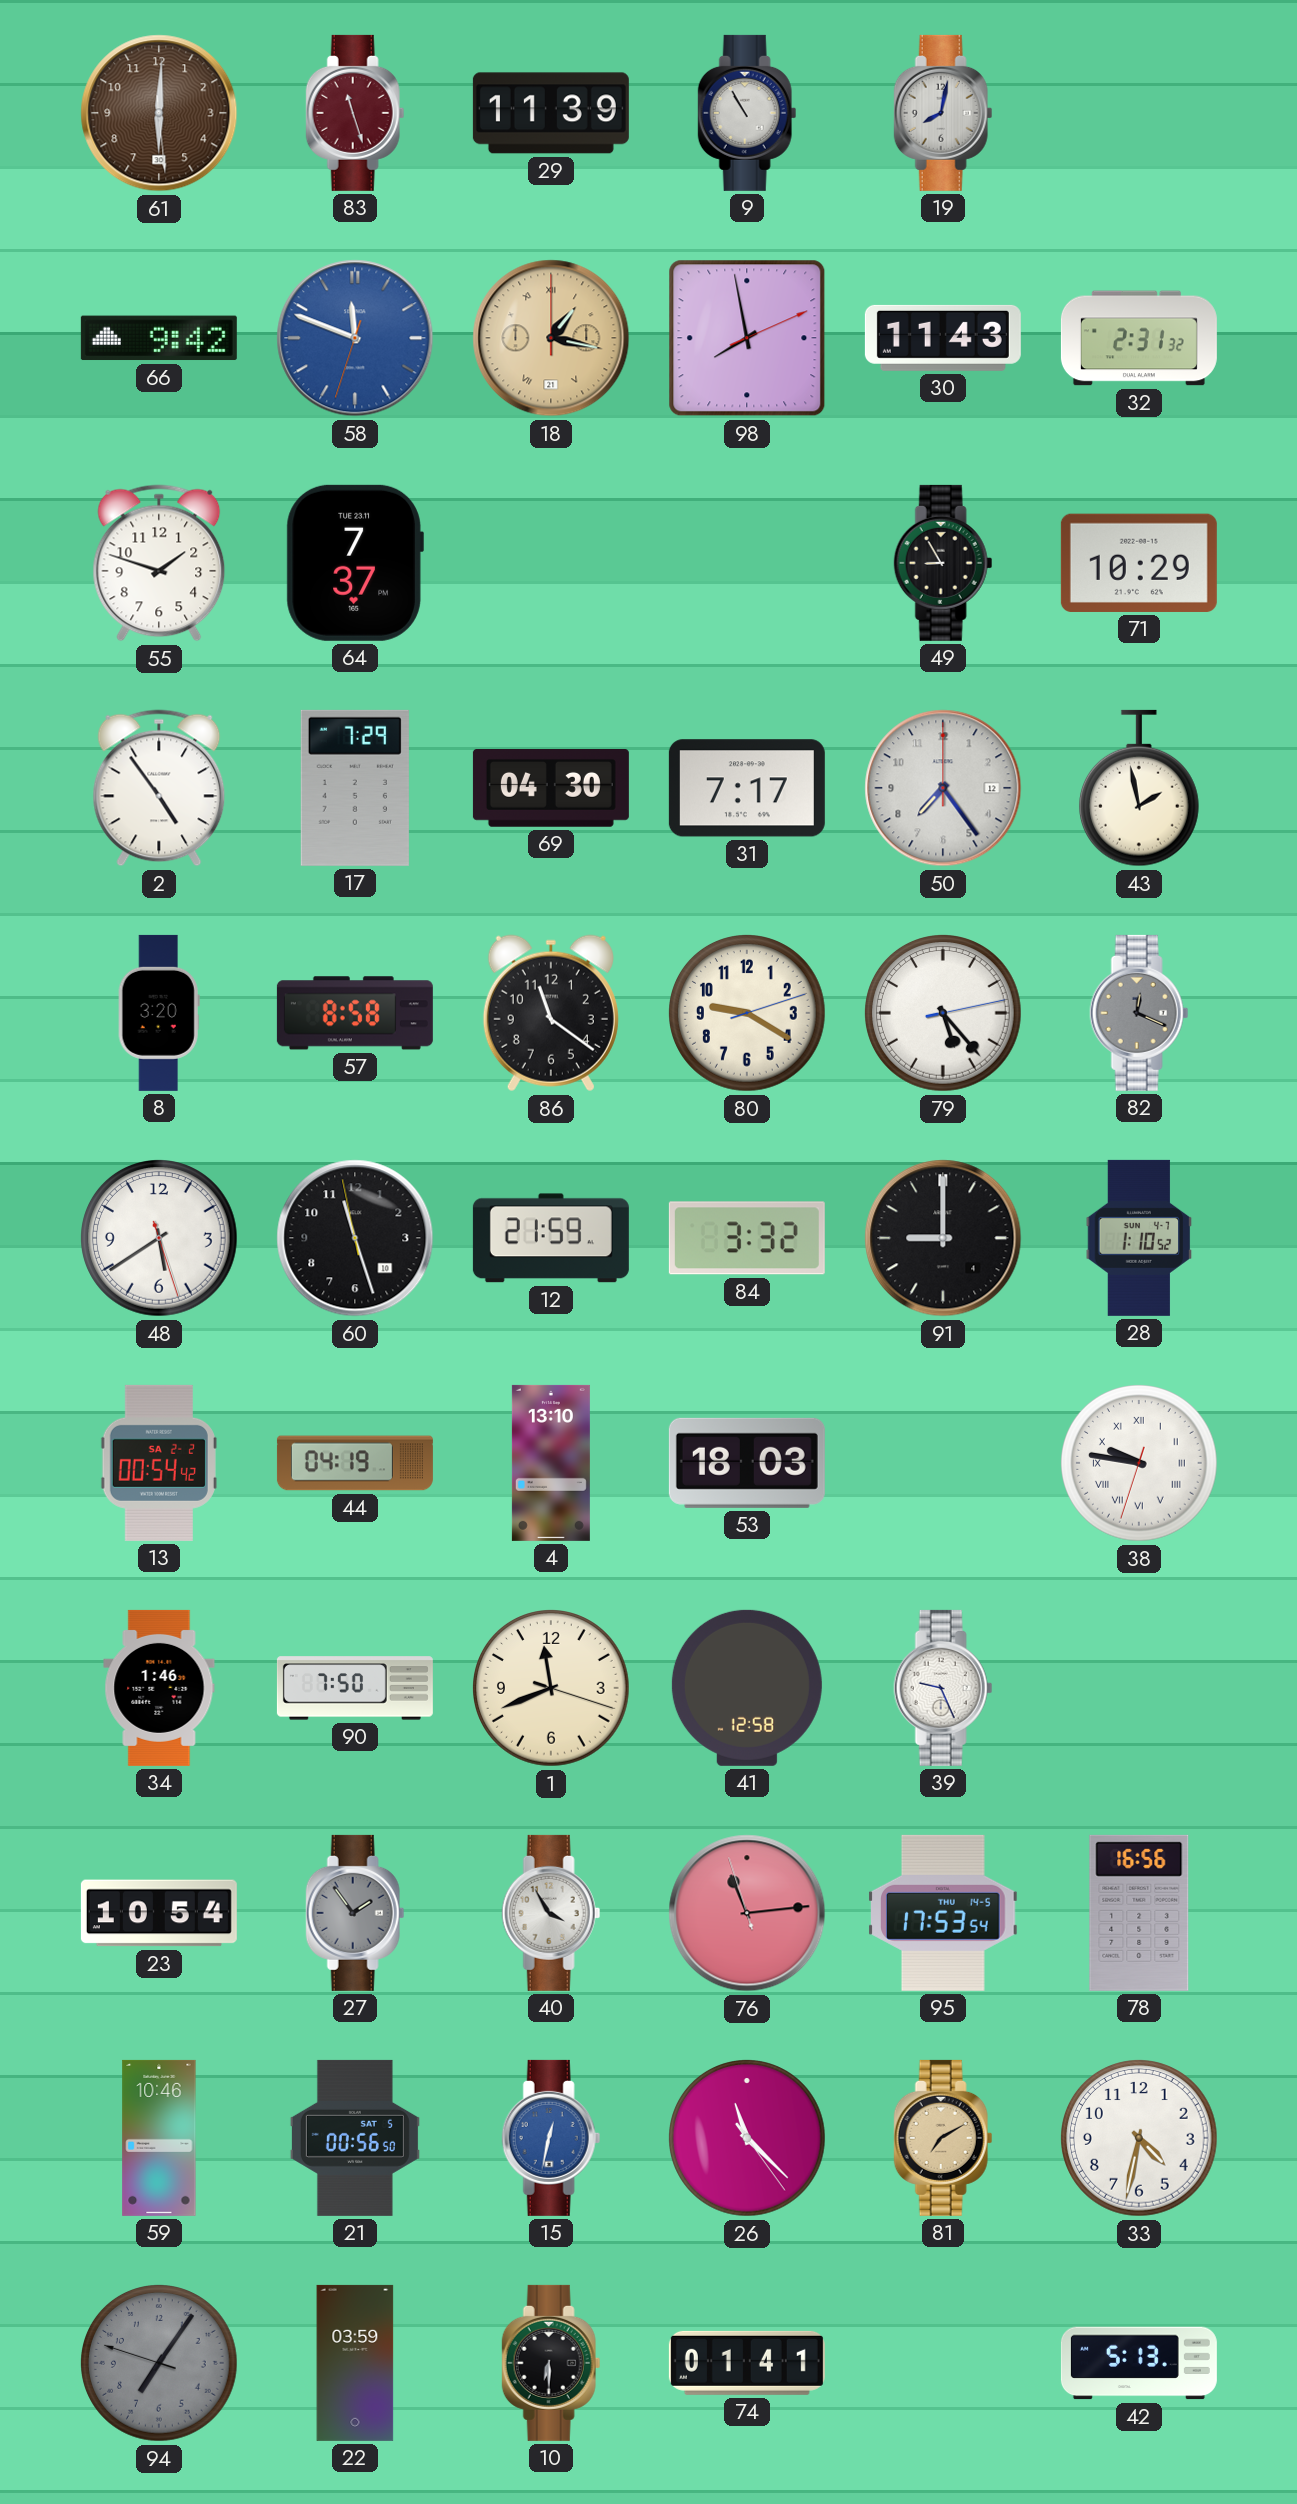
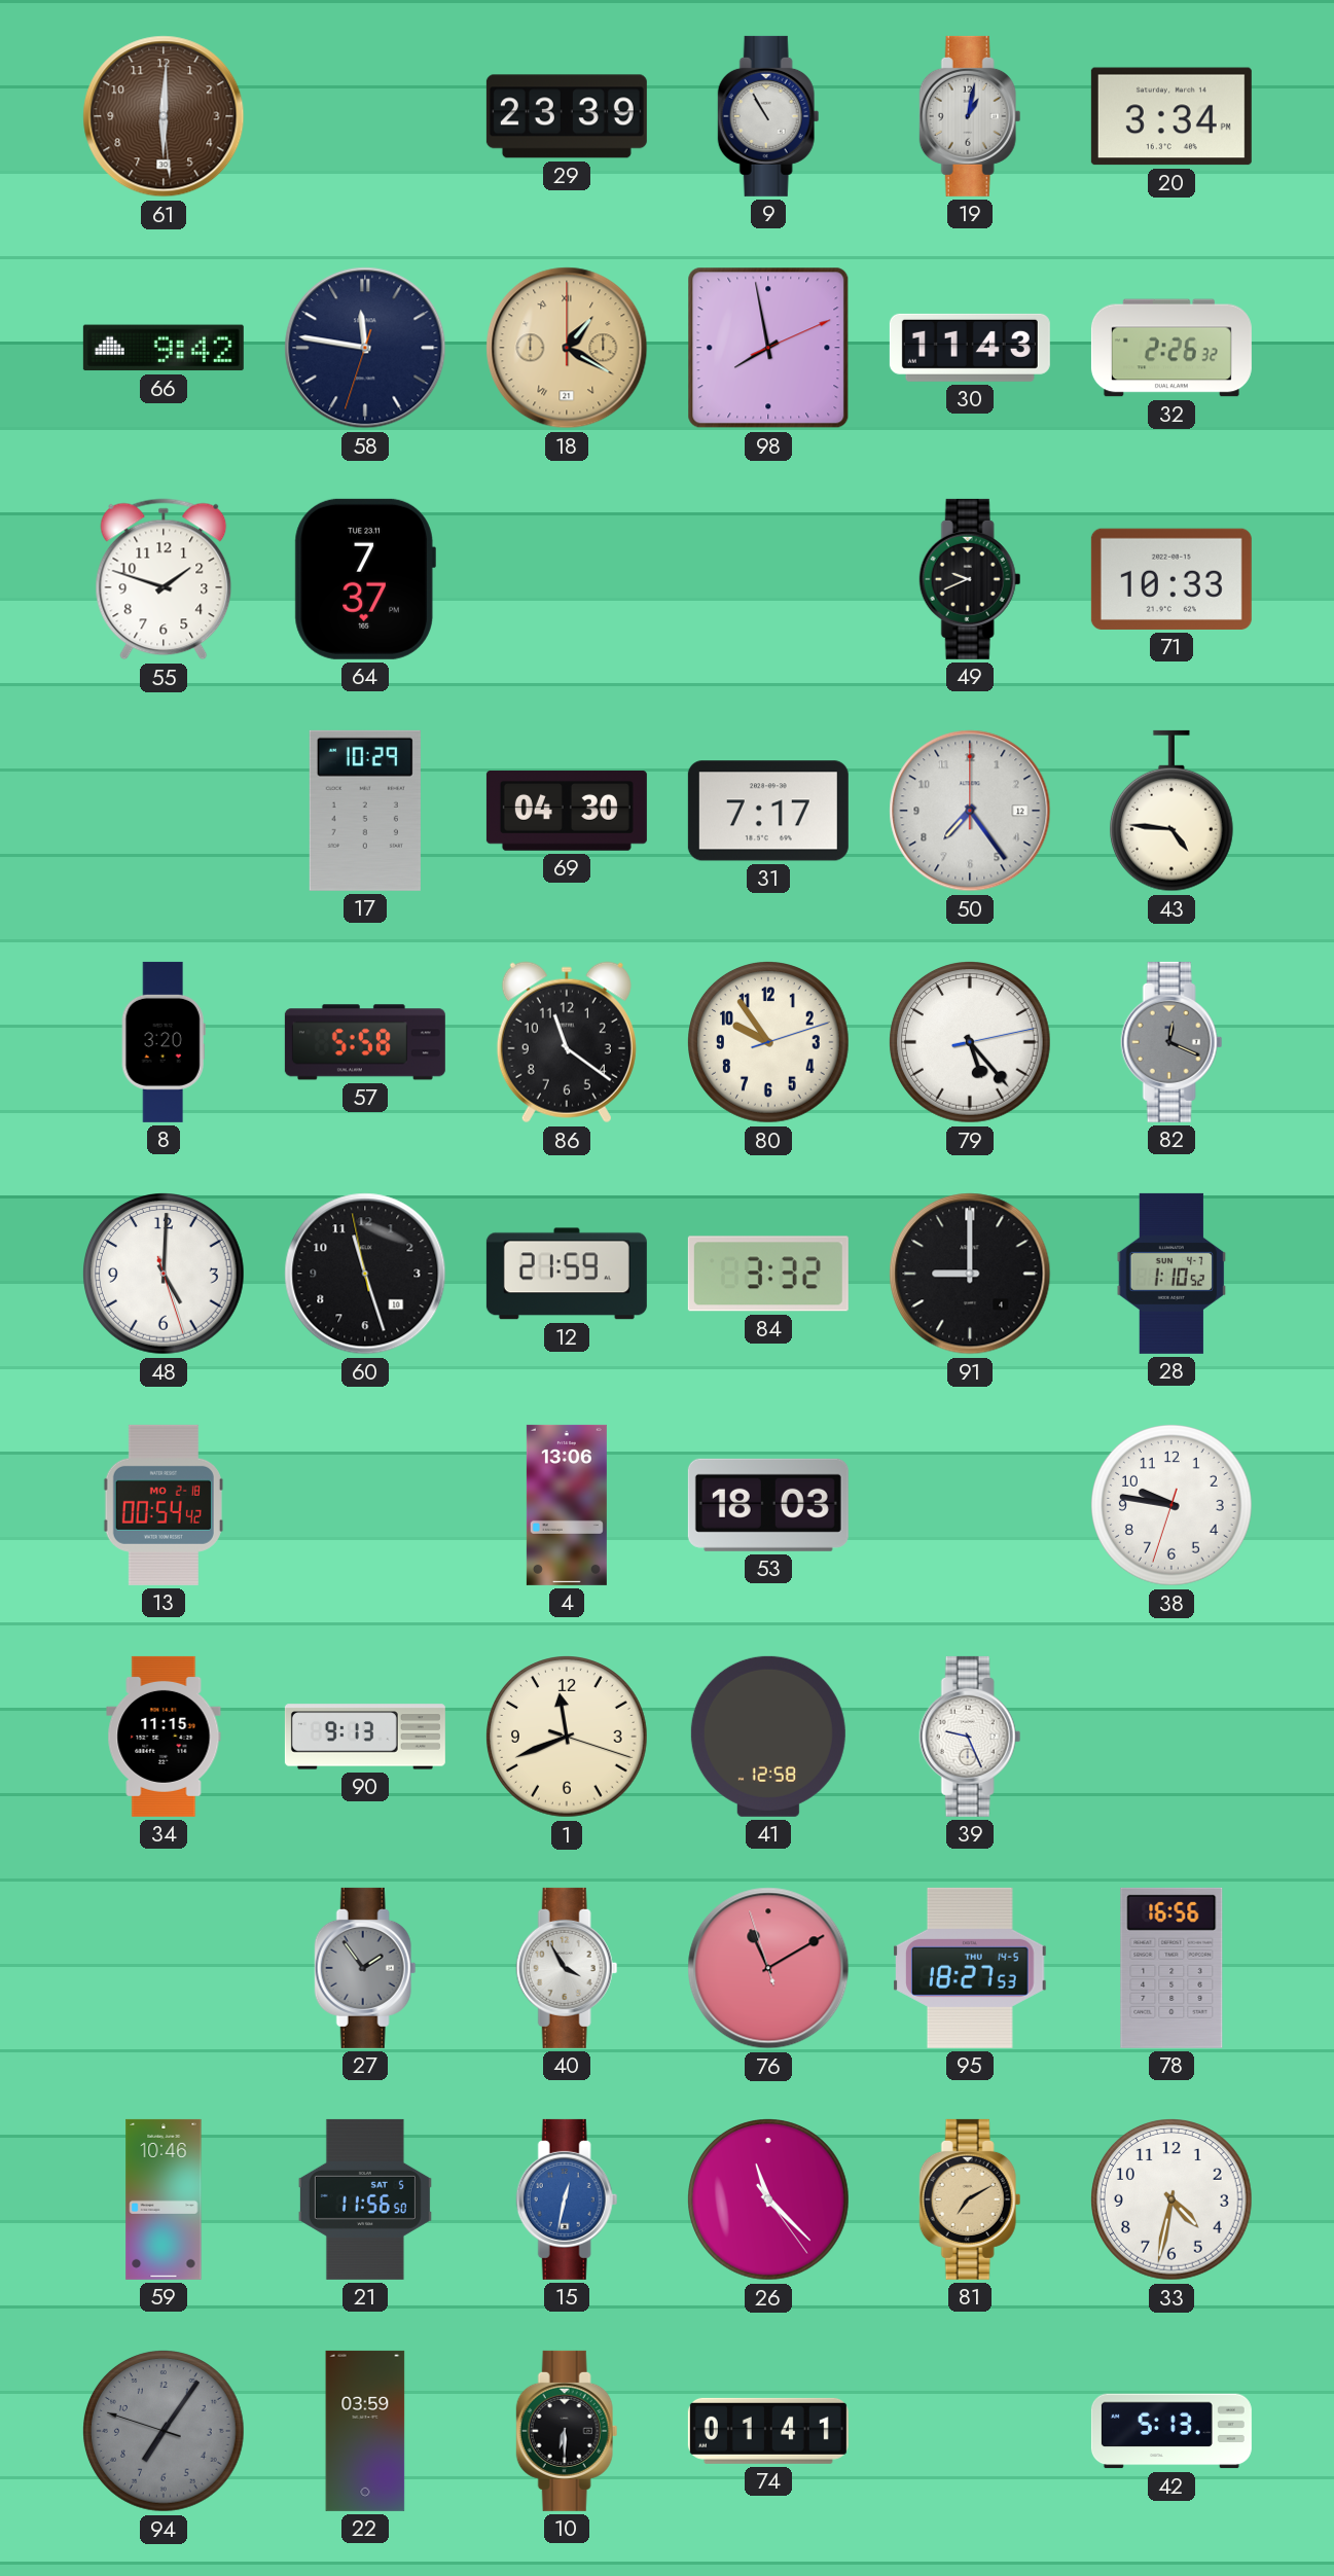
83: 11:27 -> none (355, 113)
29: 11:39 -> 23:39 (567, 116)
19: 8:02 -> 1:02 (970, 116)
20: none -> 3:34 (1171, 116)
58: 11:48 -> 11:46 (365, 348)
58 dial: blue -> navy (365, 348)
18: 1:17 -> 1:20 (567, 348)
32: 2:31 -> 2:26 (1171, 348)
49: 8:55 -> 9:41 (970, 579)
71: 10:29 -> 10:33 (1171, 579)
2: 4:54 -> none (159, 788)
17: 7:29 -> 10:29 (365, 811)
43: 1:58 -> 4:46 (1171, 811)
57: 8:58 -> 5:58 (365, 1042)
80: 9:20 -> 9:54 (769, 1043)
48: 5:39 -> 5:00 (165, 1275)
13 date: SA 2-2 -> MO 2-18 (164, 1505)
44: 04:19 -> none (355, 1463)
4: 13:10 -> 13:06 (567, 1505)
38 numerals: Roman -> Arabic (1173, 1506)
34: 1:46 -> 11:15 (164, 1737)
90: 7:50 -> 9:13 (365, 1737)
23: 10:54 -> none (159, 1913)
76: 11:13 -> 11:09 (768, 1968)
95: 17:53 -> 18:27 (970, 1968)
21: 00:56 -> 11:56 (365, 2199)
